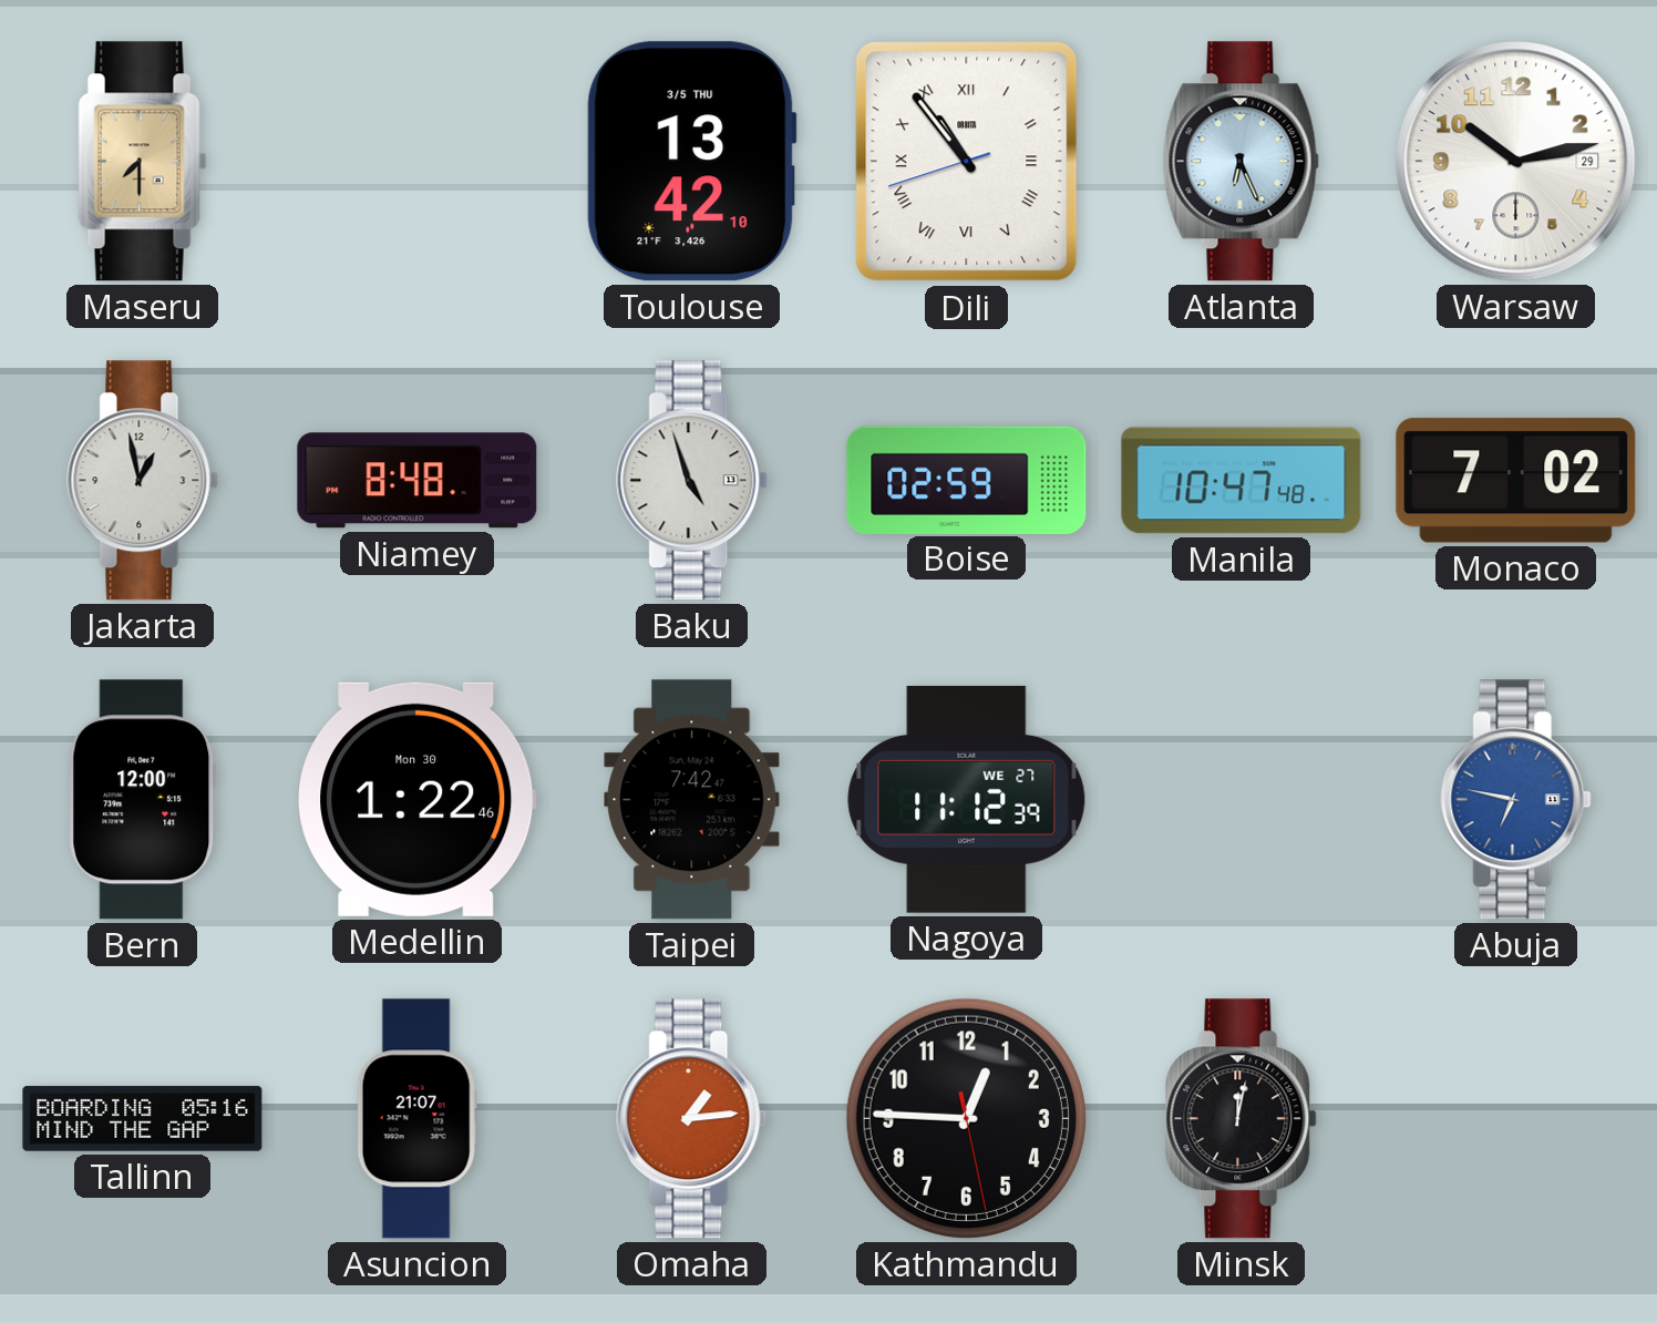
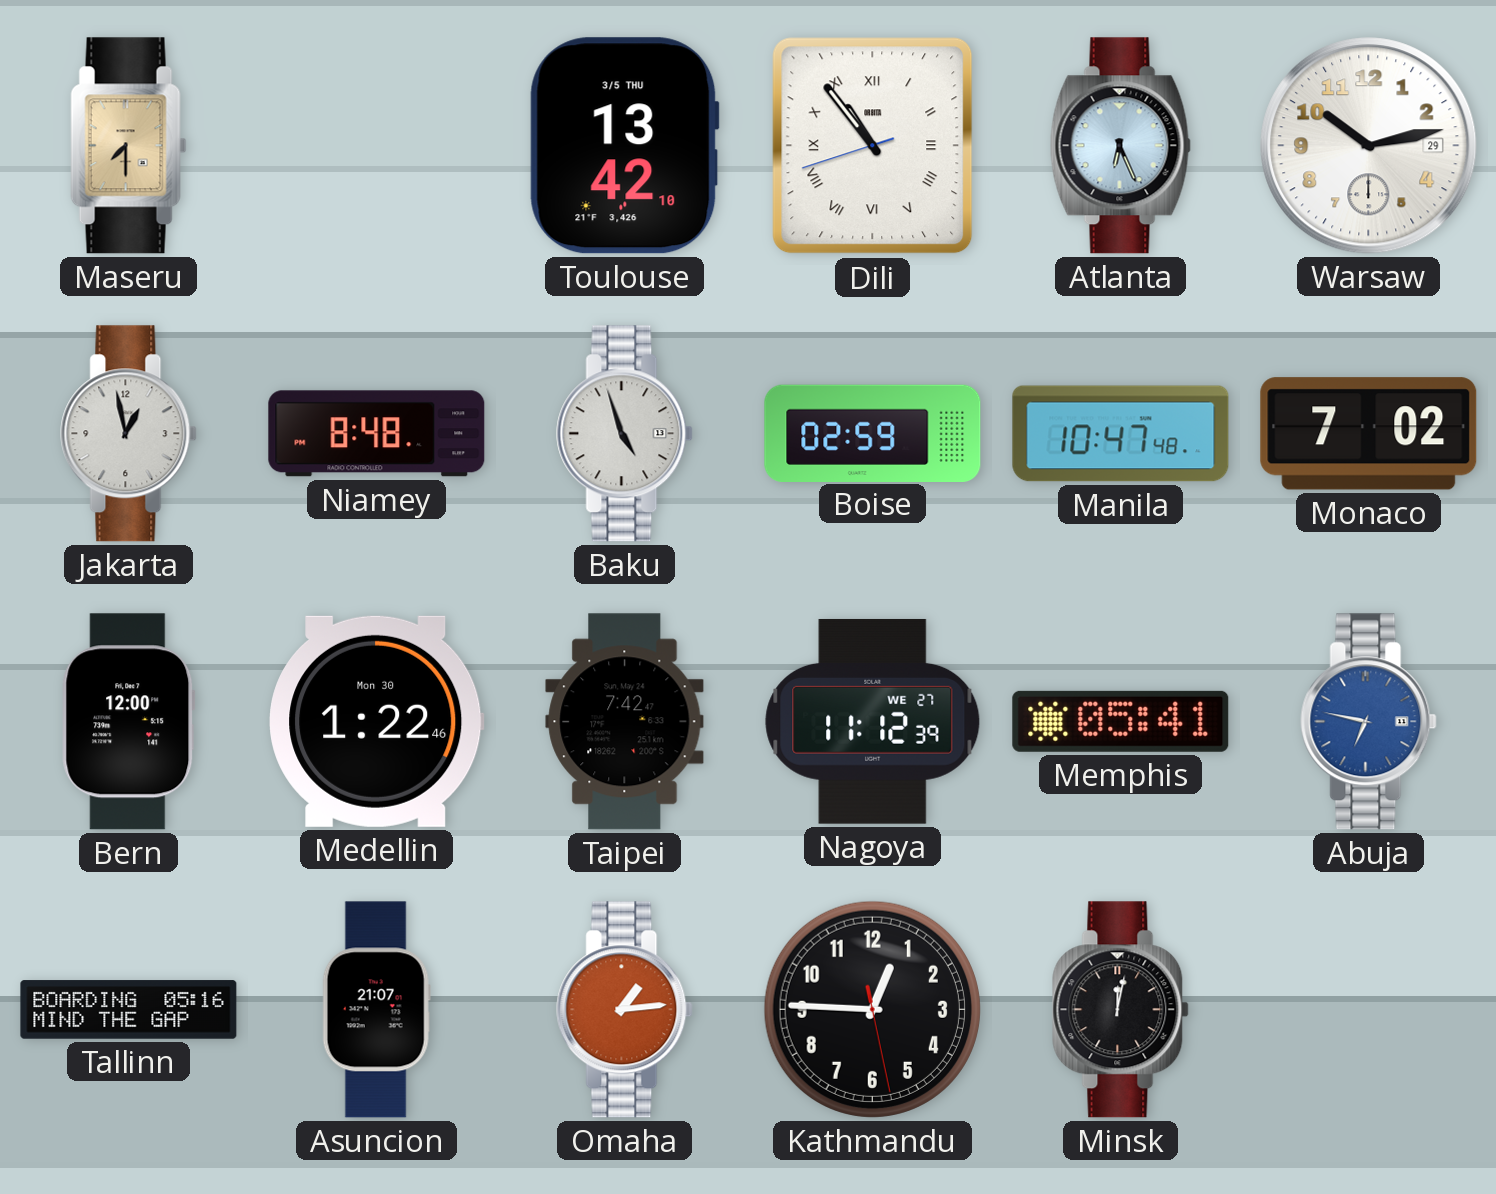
Memphis: none -> 05:41 (1121, 721)
